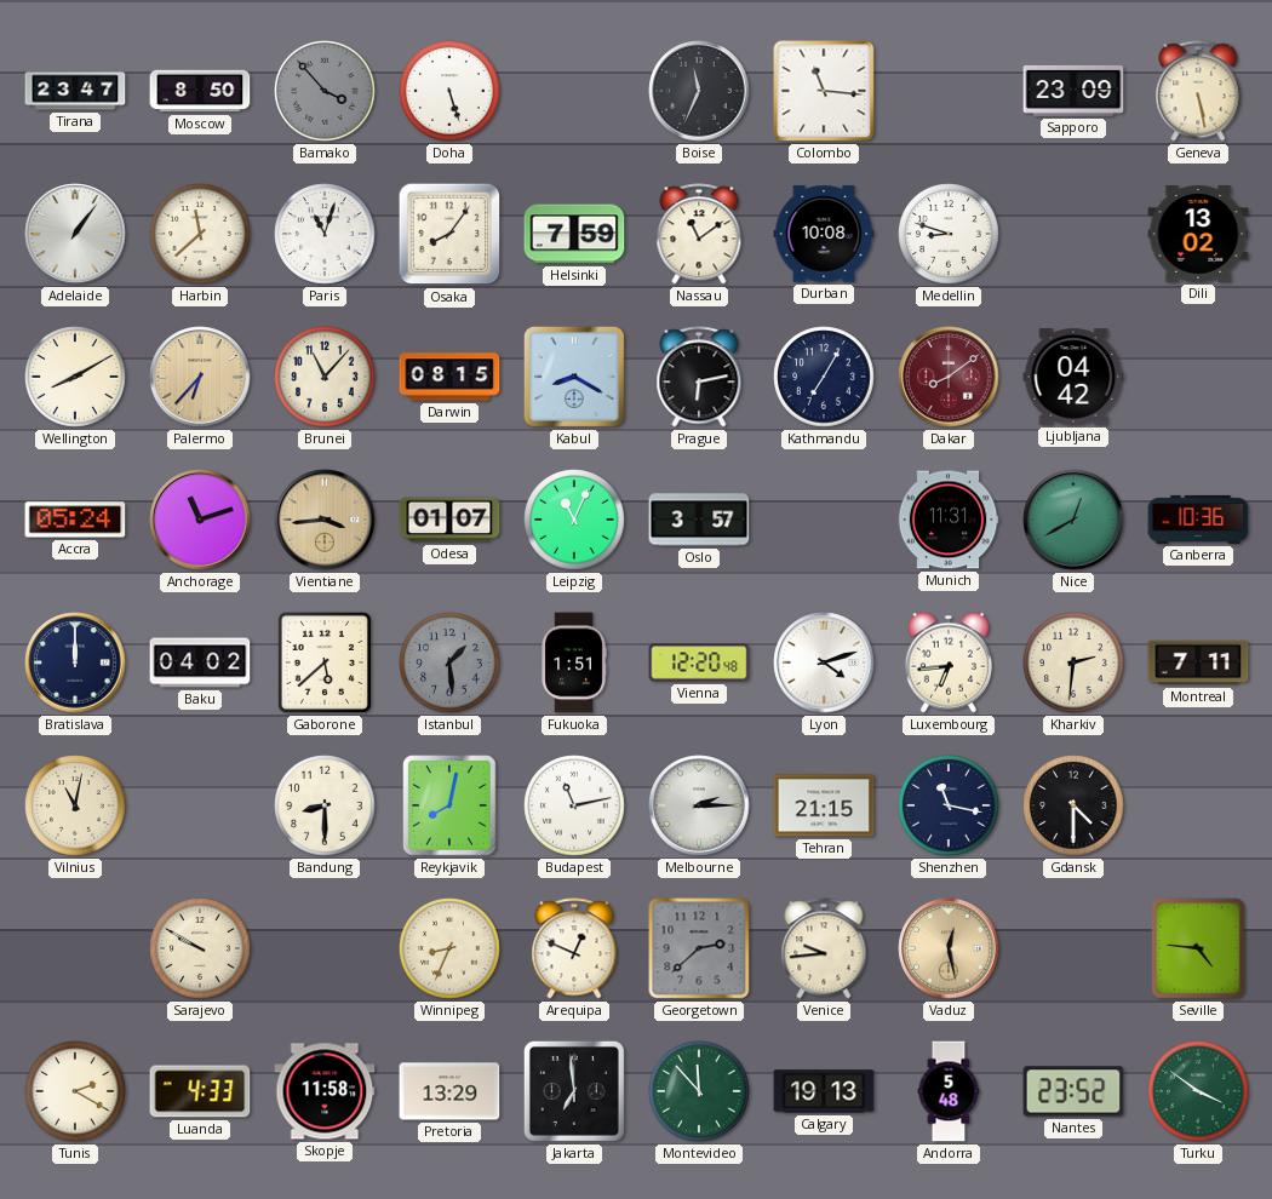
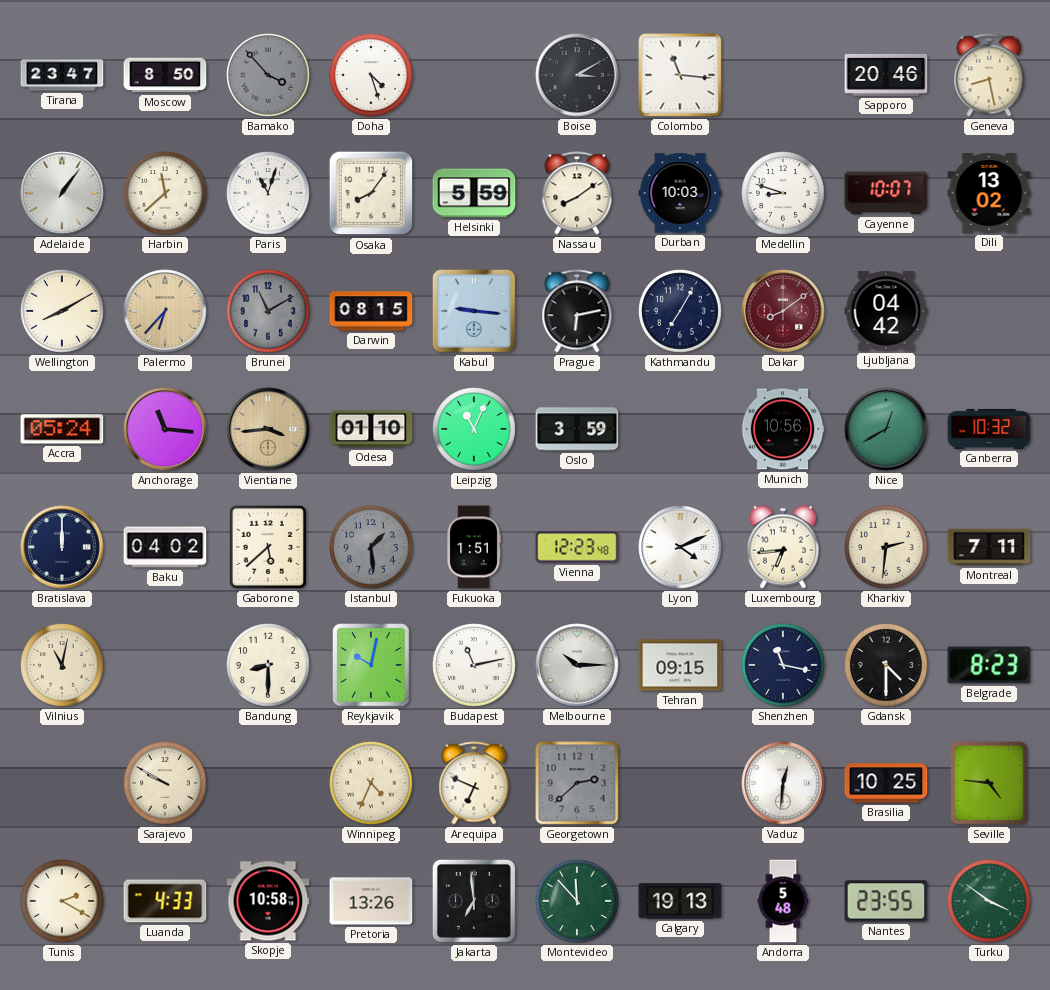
Doha: 5:27 -> 4:27 (371, 75)
Boise: 11:34 -> 3:10 (577, 75)
Sapporo: 23:09 -> 20:46 (886, 75)
Geneva: 5:28 -> 8:28 (989, 75)
Helsinki: 7:59 -> 5:59 (474, 193)
Nassau: 11:09 -> 8:09 (577, 193)
Durban: 10:08 -> 10:03 (680, 193)
Cayenne: none -> 10:07 (886, 193)
Brunei: 11:07 -> 11:10 (268, 311)
Brunei dial: cream -> grey (268, 311)
Kabul: 8:20 -> 9:16 (474, 311)
Anchorage: 11:12 -> 11:16 (165, 429)
Odesa: 01:07 -> 01:10 (371, 429)
Oslo: 3:57 -> 3:59 (577, 429)
Munich: 11:31 -> 10:56 (783, 429)
Canberra: 10:36 -> 10:32 (989, 429)
Vienna: 12:20 -> 12:23 (577, 547)
Lyon: 4:12 -> 4:11 (680, 547)
Reykjavik: 8:02 -> 10:02 (371, 665)
Melbourne: 2:15 -> 10:15 (577, 665)
Tehran: 21:15 -> 09:15 (680, 665)
Belgrade: none -> 8:23 (989, 665)
Winnipeg: 8:34 -> 4:34 (371, 783)
Arequipa: 12:49 -> 6:49 (474, 783)
Venice: 9:44 -> none (824, 948)
Vaduz: 12:28 -> 12:31 (783, 783)
Vaduz dial: champagne -> white (783, 783)
Brasilia: none -> 10:25 (886, 783)
Skopje: 11:58 -> 10:58 (268, 901)
Pretoria: 13:29 -> 13:26 (371, 901)
Nantes: 23:52 -> 23:55 (886, 901)
